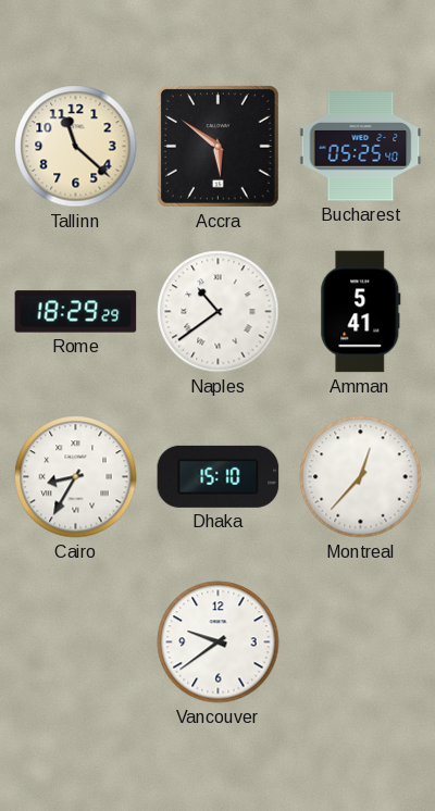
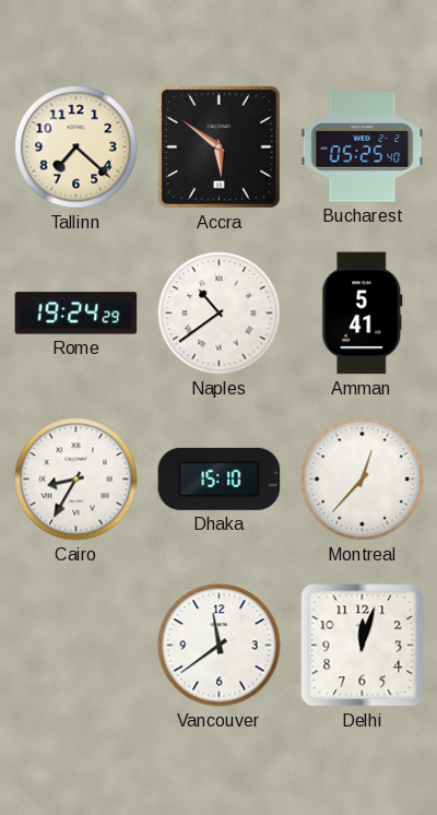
Tallinn: 11:22 -> 7:22 (76, 147)
Rome: 18:29 -> 19:24 (76, 314)
Vancouver: 9:39 -> 11:39 (220, 646)
Delhi: none -> 12:03 (363, 646)
